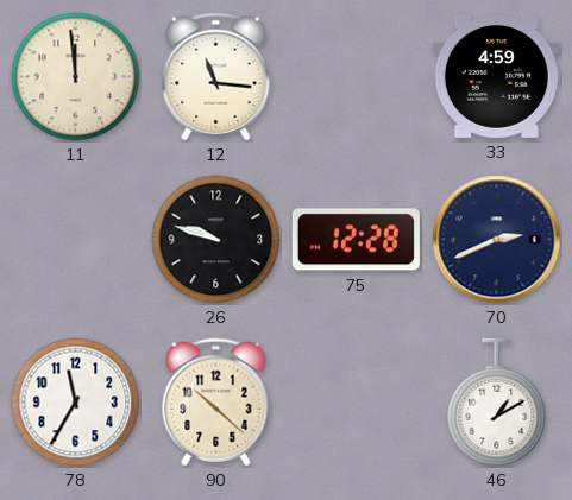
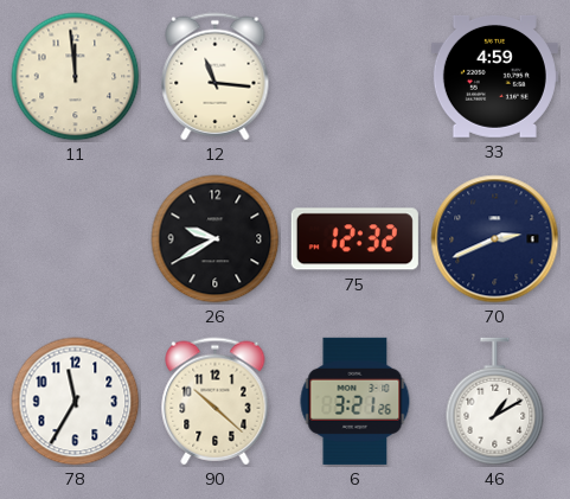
26: 9:48 -> 9:40 (216, 239)
75: 12:28 -> 12:32 (354, 239)
6: none -> 3:21 (356, 401)
